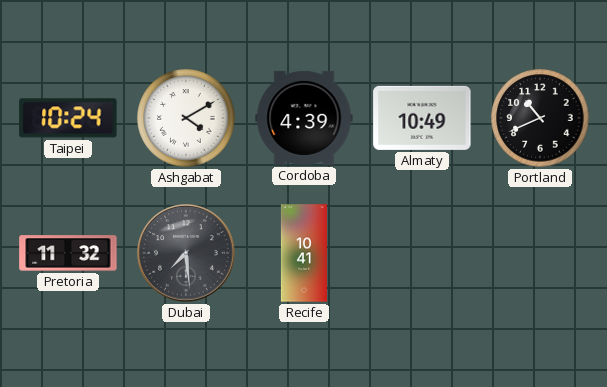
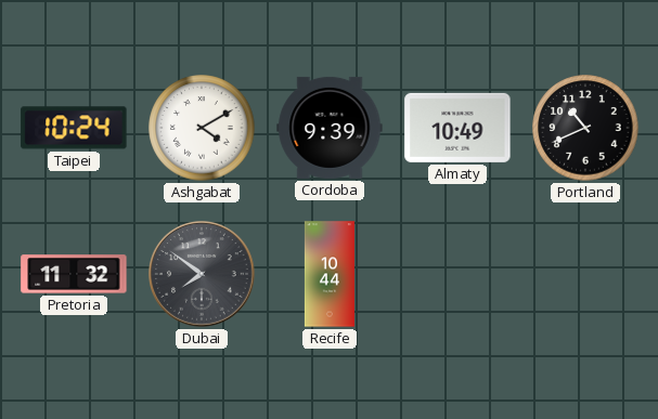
Cordoba: 4:39 -> 9:39 (330, 128)
Dubai: 7:29 -> 7:51 (203, 275)
Recife: 10:41 -> 10:44 (330, 274)
